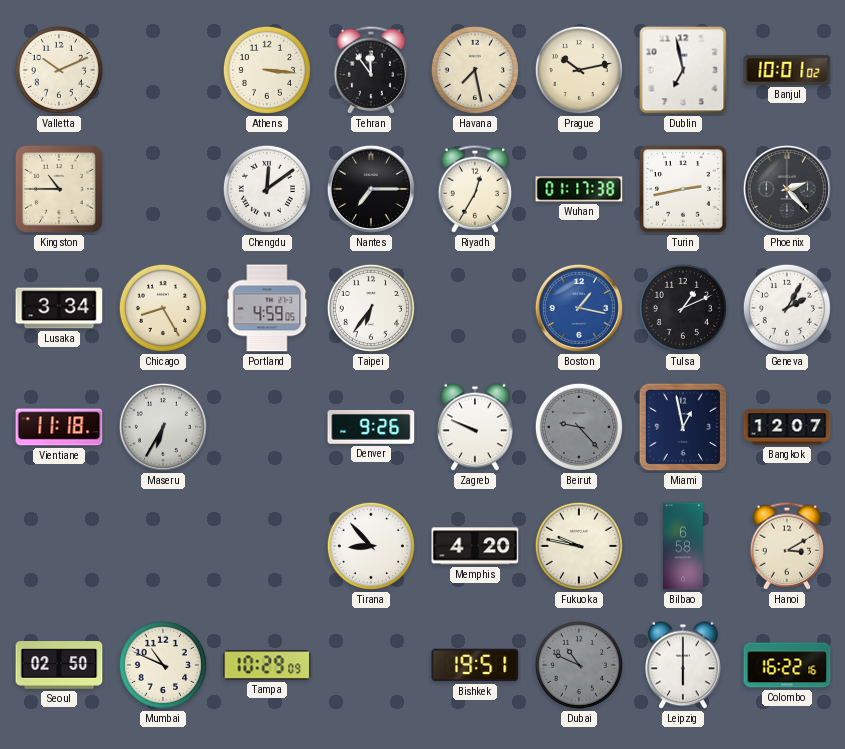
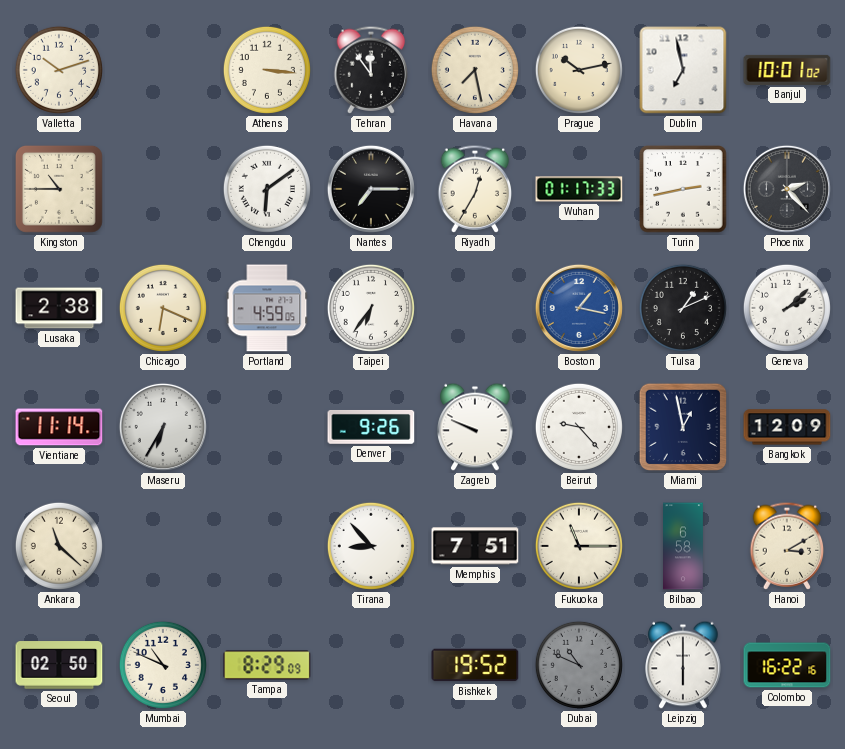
Valletta: 10:11 -> 10:12 (59, 70)
Chengdu: 12:09 -> 6:09 (267, 189)
Wuhan: 01:17:38 -> 01:17:33 (579, 189)
Lusaka: 3:34 -> 2:38 (59, 308)
Chicago: 8:25 -> 6:19 (163, 308)
Geneva: 2:05 -> 2:08 (787, 308)
Vientiane: 11:18 -> 11:14 (59, 427)
Beirut dial: grey -> white (579, 427)
Bangkok: 12:07 -> 12:09 (787, 427)
Ankara: none -> 11:22 (59, 546)
Memphis: 4:20 -> 7:51 (475, 546)
Fukuoka: 9:47 -> 11:15 (579, 546)
Tampa: 10:29 -> 8:29 (267, 665)
Bishkek: 19:51 -> 19:52 (475, 665)
